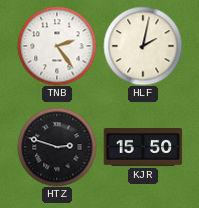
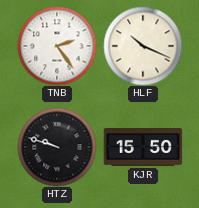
HLF: 2:02 -> 10:19 (143, 46)
HTZ: 2:48 -> 9:48 (57, 147)
